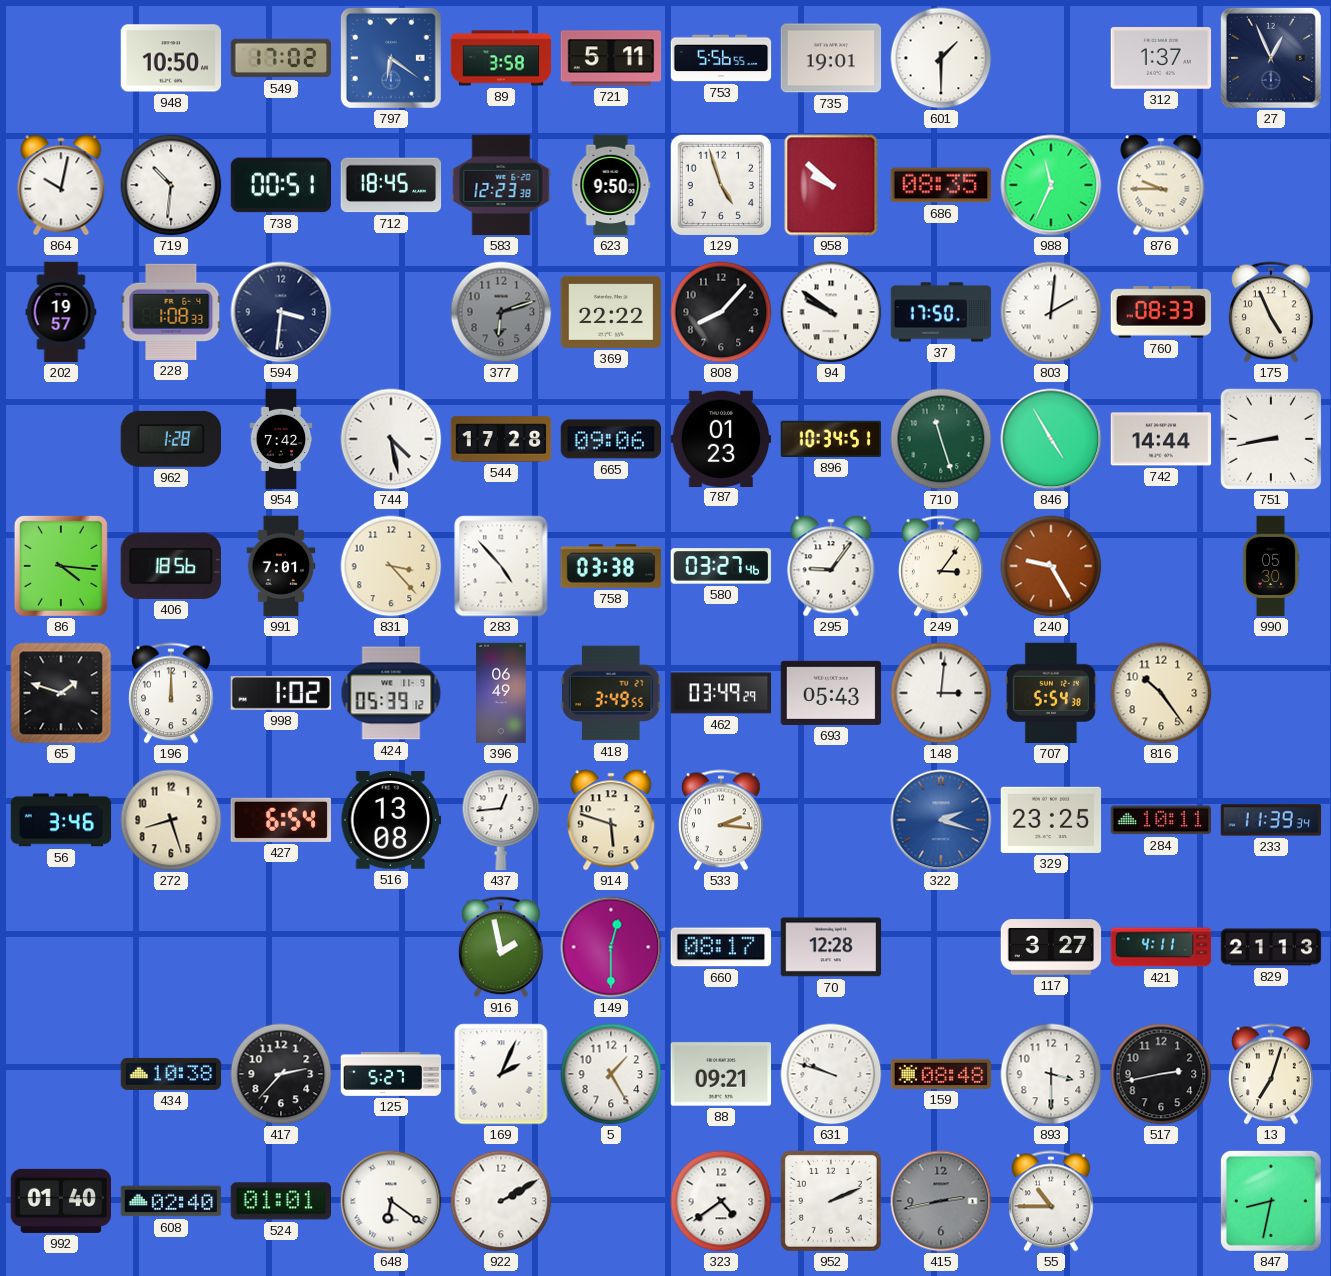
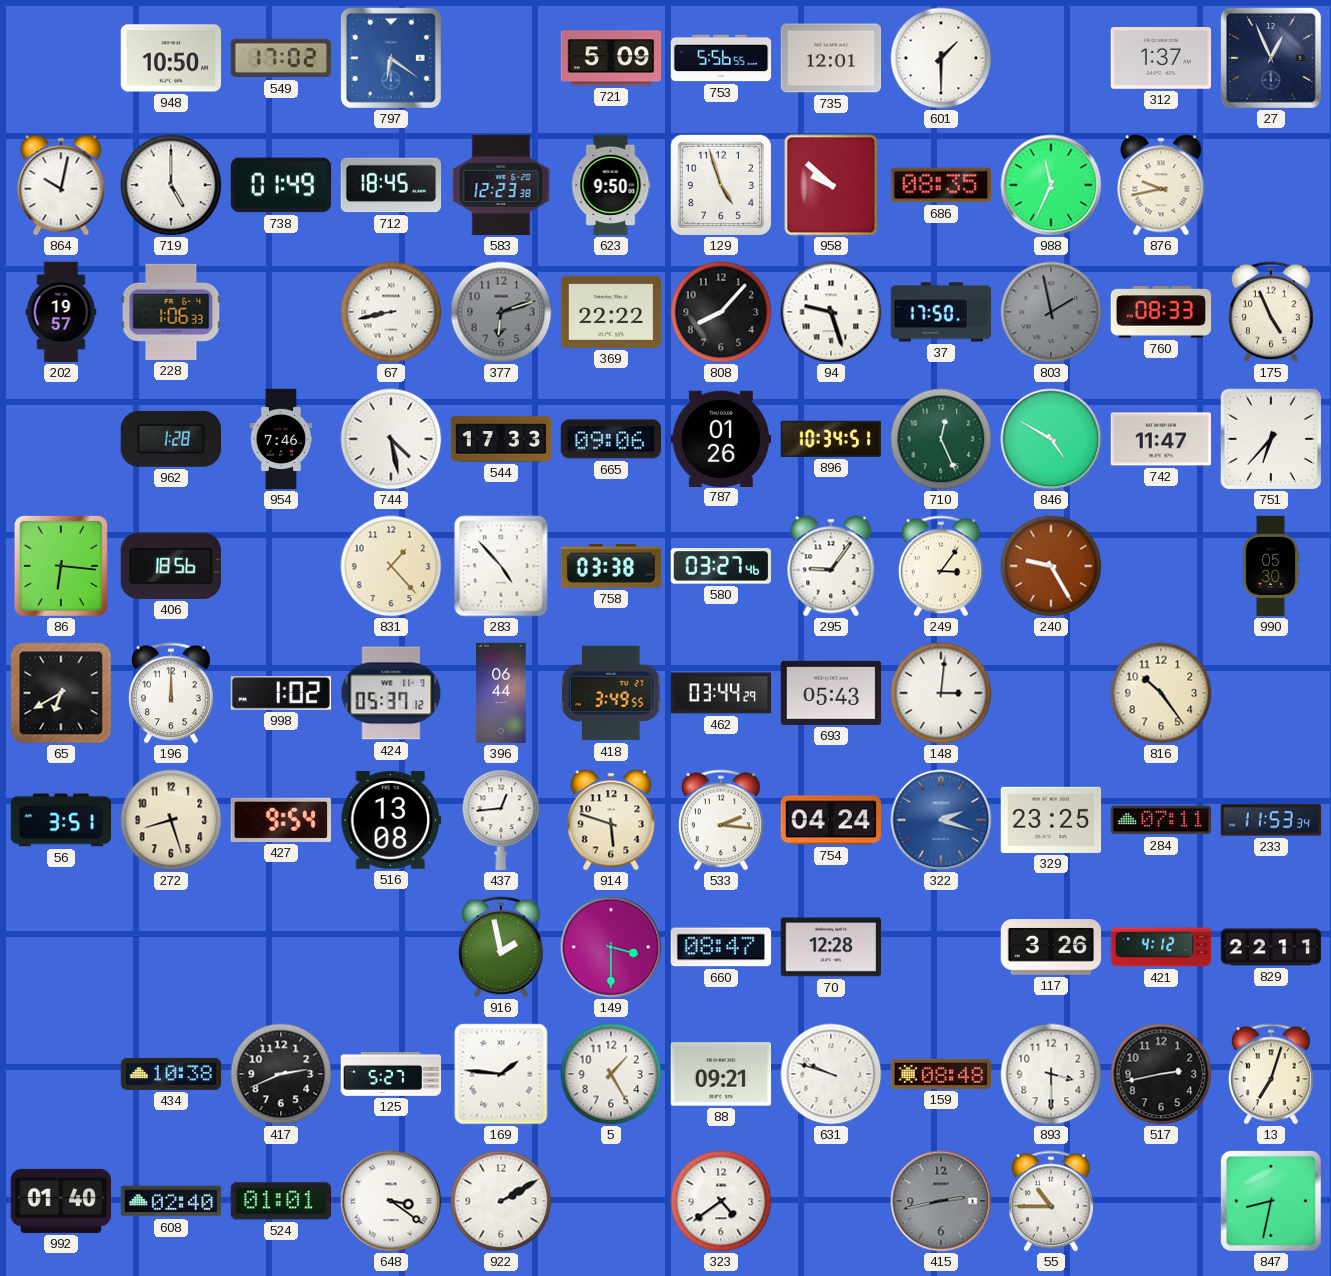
89: 3:58 -> none (501, 58)
721: 5:11 -> 5:09 (611, 58)
735: 19:01 -> 12:01 (831, 58)
719: 10:31 -> 5:00 (171, 185)
738: 00:51 -> 01:49 (281, 185)
876: 9:45 -> 9:43 (1161, 185)
228: 1:08 -> 1:06 (171, 312)
594: 3:31 -> none (281, 312)
67: none -> 8:43 (391, 312)
94: 9:51 -> 9:27 (831, 312)
803: 2:01 -> 1:58 (1051, 312)
803 dial: white -> grey (1051, 312)
954: 7:42 -> 7:46 (281, 439)
544: 17:28 -> 17:33 (501, 439)
787: 01:23 -> 01:26 (721, 438)
710: 11:27 -> 12:26 (941, 439)
846: 4:55 -> 4:50 (1051, 439)
742: 14:44 -> 11:47 (1161, 439)
751: 8:43 -> 6:37 (1271, 439)
86: 4:16 -> 6:16 (61, 566)
991: 7:01 -> none (281, 566)
831: 3:23 -> 1:23 (391, 566)
65: 1:48 -> 6:40 (61, 693)
424: 05:39 -> 05:37 (391, 693)
396: 06:49 -> 06:44 (501, 693)
462: 03:49 -> 03:44 (721, 693)
707: 5:54 -> none (1051, 693)
56: 3:46 -> 3:51 (61, 820)
427: 6:54 -> 9:54 (280, 820)
754: none -> 04:24 (830, 820)
284: 10:11 -> 07:11 (1161, 820)
233: 11:39 -> 11:53 (1271, 820)
149: 12:30 -> 3:30 (611, 947)
660: 08:17 -> 08:47 (721, 947)
117: 3:27 -> 3:26 (1051, 947)
421: 4:11 -> 4:12 (1161, 947)
829: 21:13 -> 22:11 (1271, 947)
417: 2:37 -> 2:41 (281, 1074)
169: 2:04 -> 1:46 (501, 1074)
648: 6:21 -> 3:21 (391, 1201)
952: 2:11 -> none (831, 1201)
